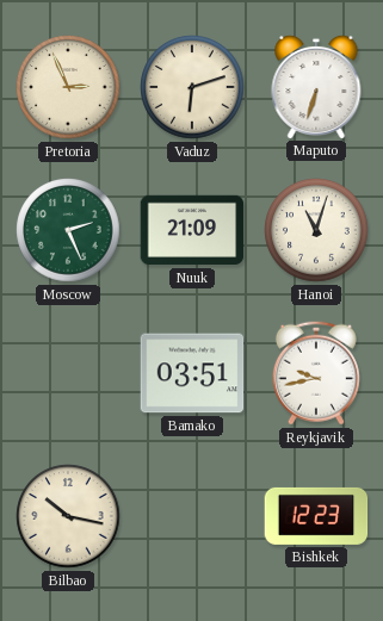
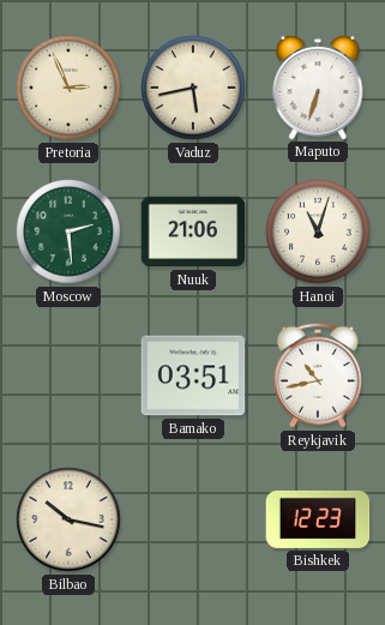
Vaduz: 6:12 -> 5:43 (193, 88)
Moscow: 2:26 -> 2:29 (68, 232)
Nuuk: 21:09 -> 21:06 (193, 232)
Reykjavik: 9:43 -> 10:43 (318, 375)
